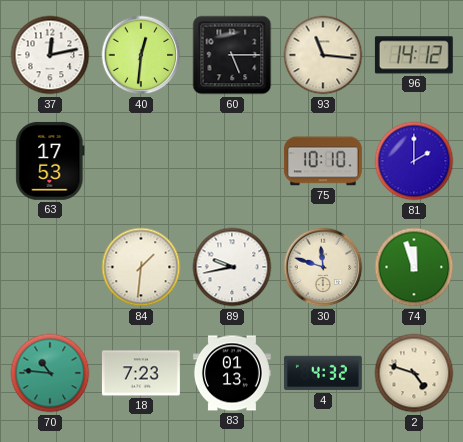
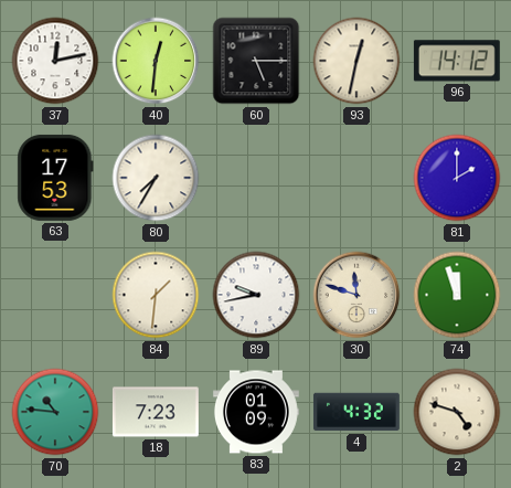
93: 11:16 -> 12:32 (356, 61)
80: none -> 7:35 (156, 178)
75: 10:10 -> none (323, 161)
83: 01:13 -> 01:09 (256, 412)
